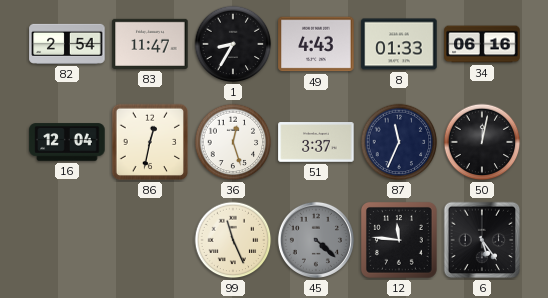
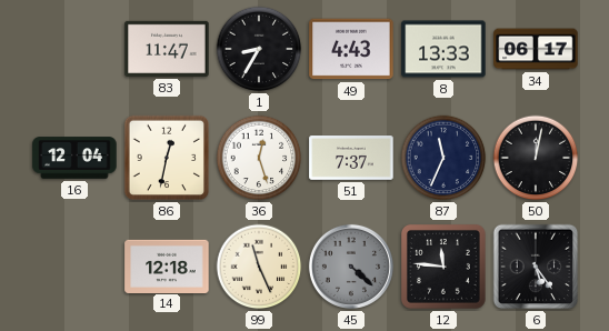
82: 2:54 -> none (67, 44)
8: 01:33 -> 13:33 (443, 49)
34: 06:16 -> 06:17 (536, 49)
51: 3:37 -> 7:37 (351, 158)
14: none -> 12:18 (167, 265)
